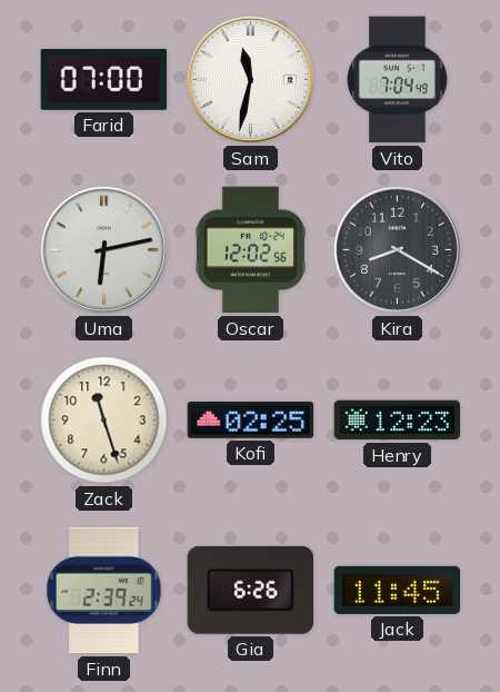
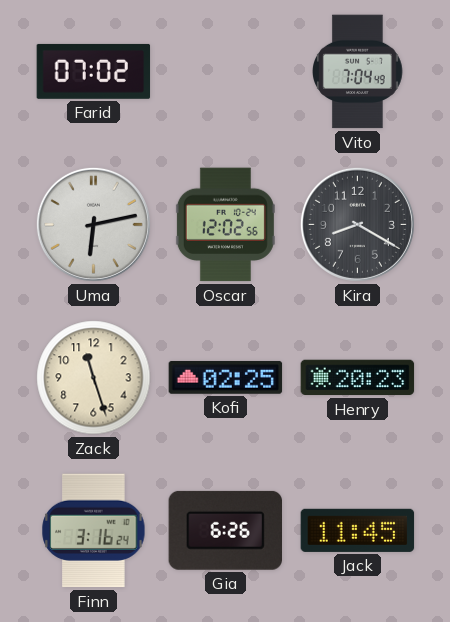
Farid: 07:00 -> 07:02 (94, 71)
Sam: 11:32 -> none (250, 79)
Henry: 12:23 -> 20:23 (358, 378)
Finn: 2:39 -> 3:16 (94, 531)
